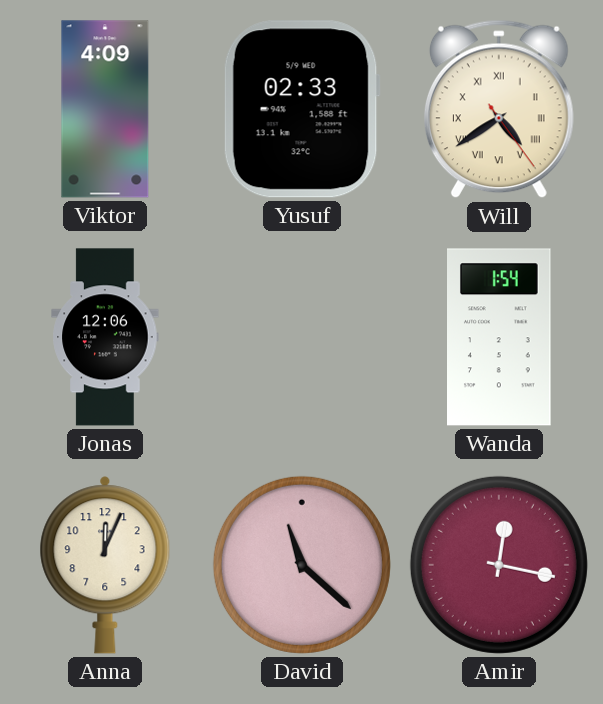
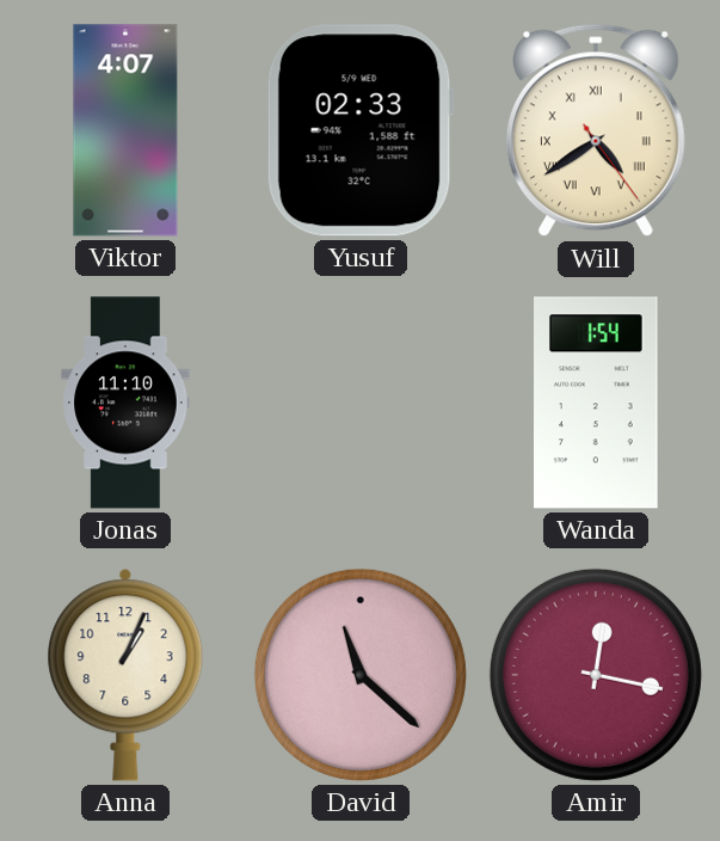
Viktor: 4:09 -> 4:07 (125, 130)
Jonas: 12:06 -> 11:10 (125, 403)
Anna: 12:04 -> 1:04 (125, 675)
